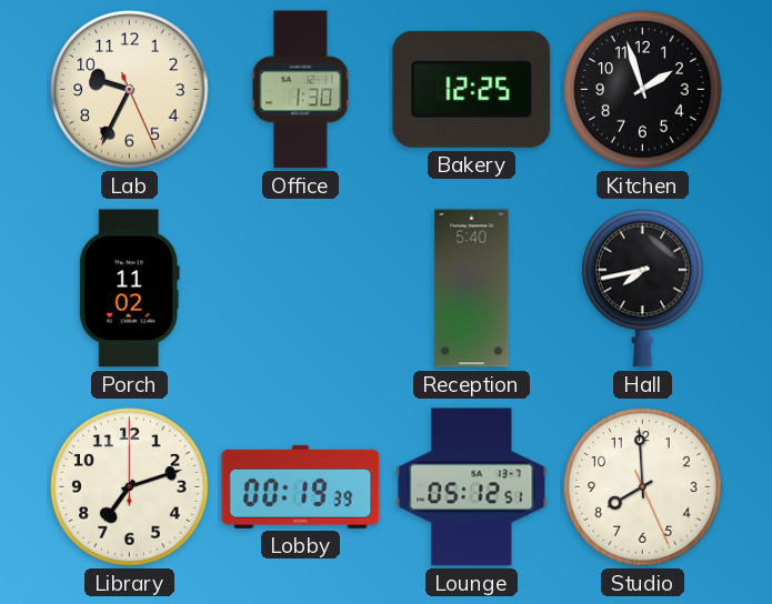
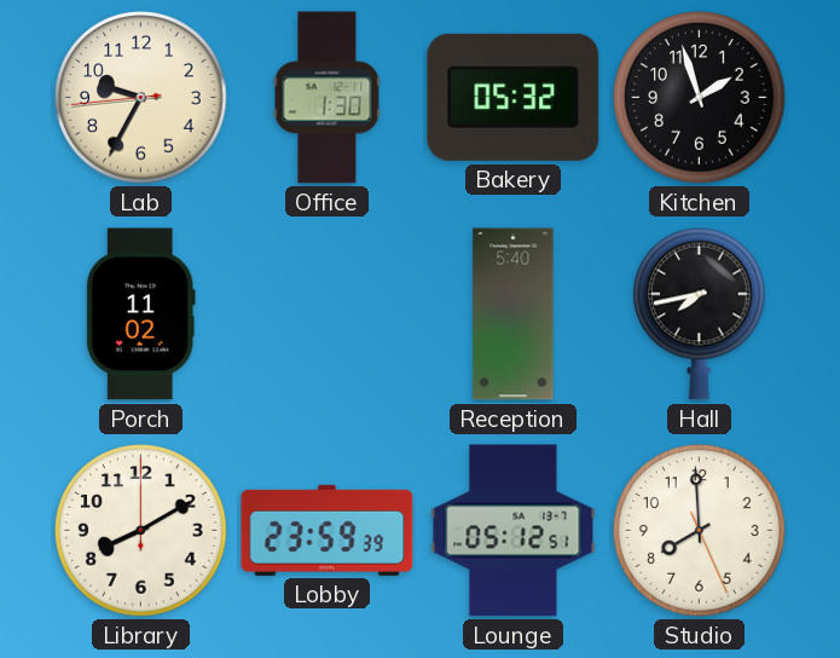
Lab: 9:34:26 -> 9:34:44 (141, 98)
Bakery: 12:25 -> 05:32 (514, 97)
Library: 7:12 -> 8:10 (141, 531)
Lobby: 00:19 -> 23:59 (328, 530)
